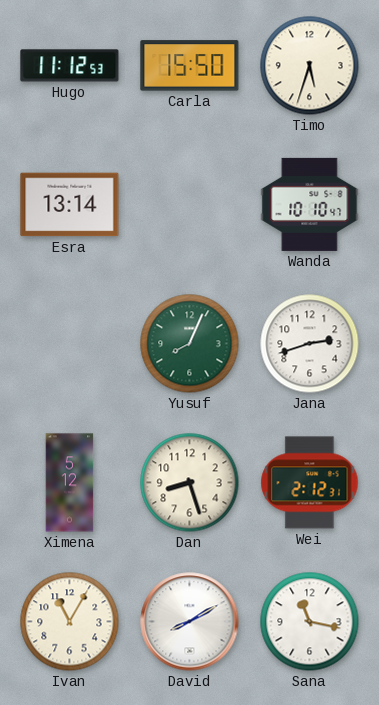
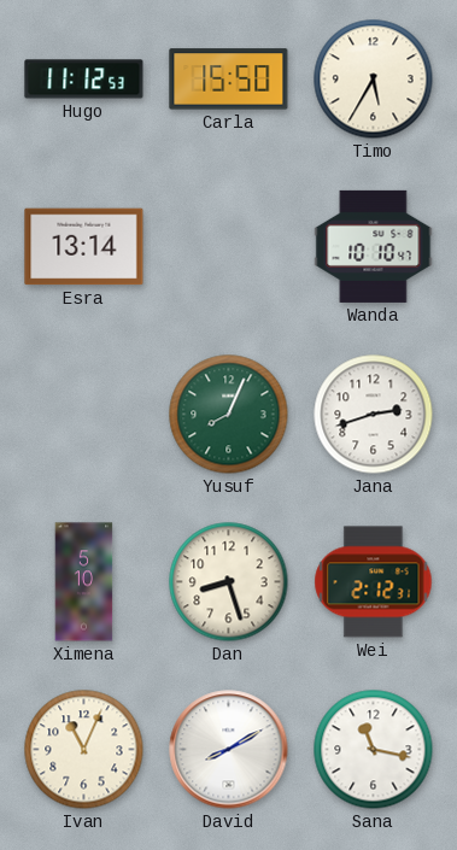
Timo: 5:33 -> 5:35 (374, 80)
Ximena: 5:12 -> 5:10 (84, 582)
Ivan: 11:05 -> 11:04 (84, 750)
